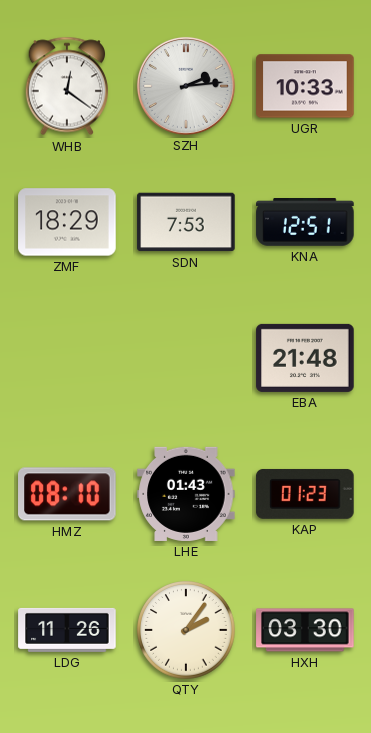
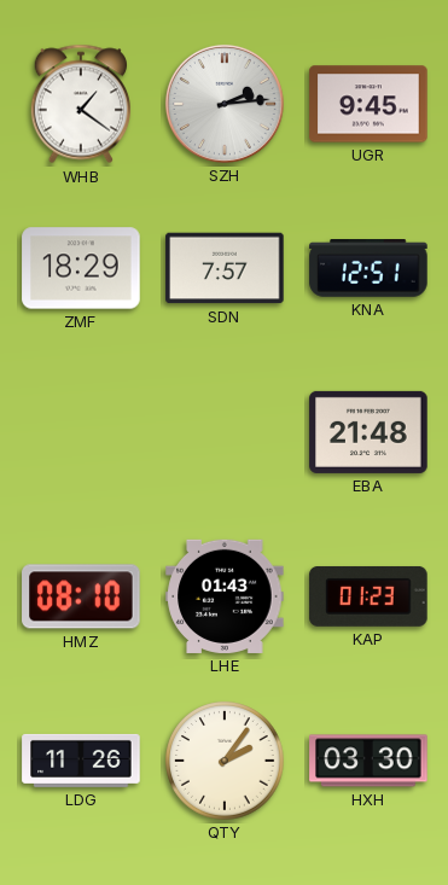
WHB: 12:21 -> 1:21 (80, 104)
UGR: 10:33 -> 9:45 (368, 104)
SDN: 7:53 -> 7:57 (225, 268)
